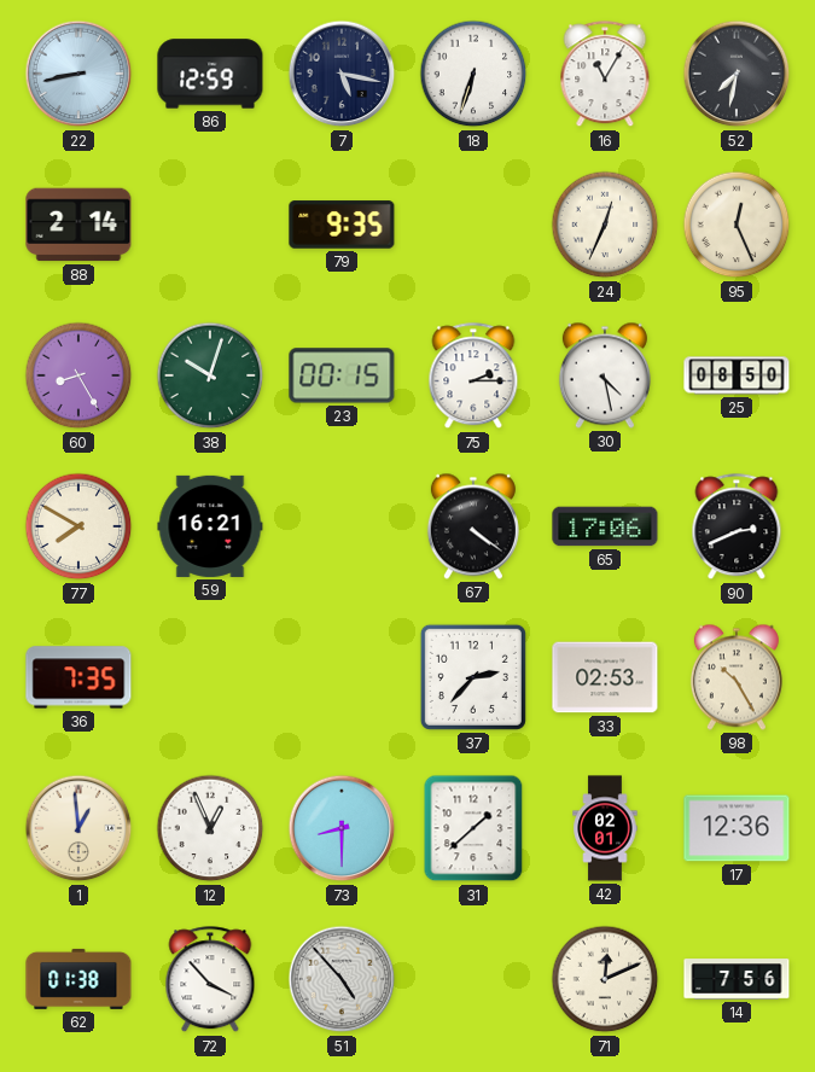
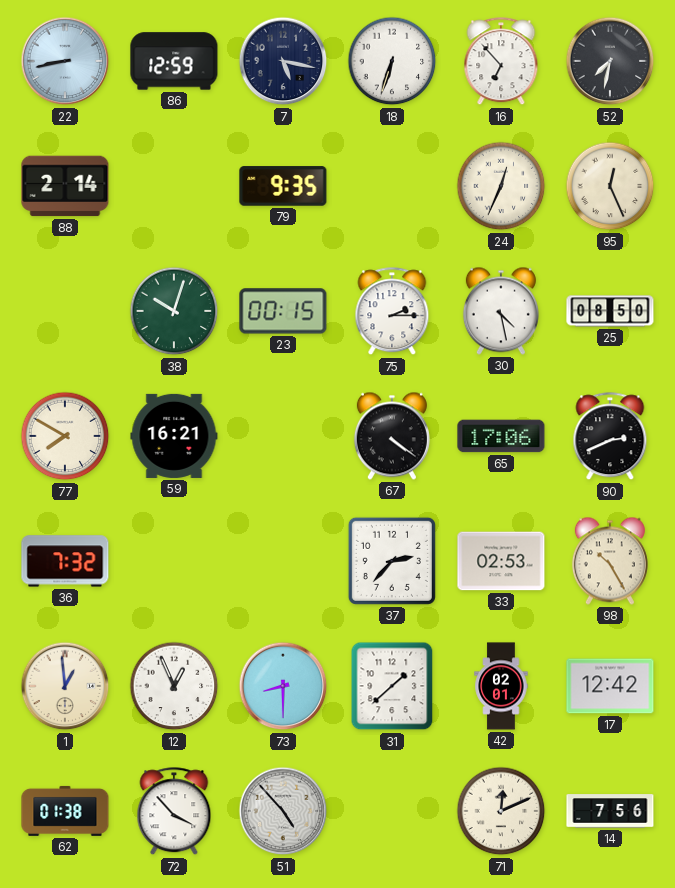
16: 11:05 -> 6:53 (501, 62)
60: 8:25 -> none (78, 375)
36: 7:35 -> 7:32 (65, 561)
17: 12:36 -> 12:42 (610, 686)
